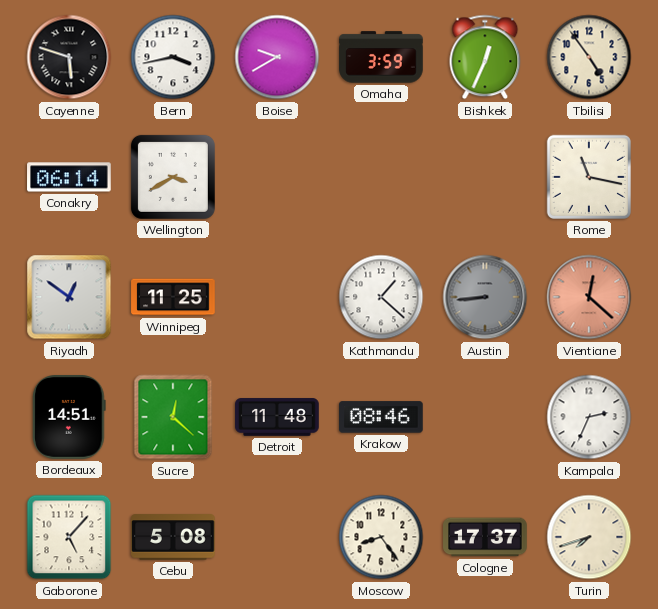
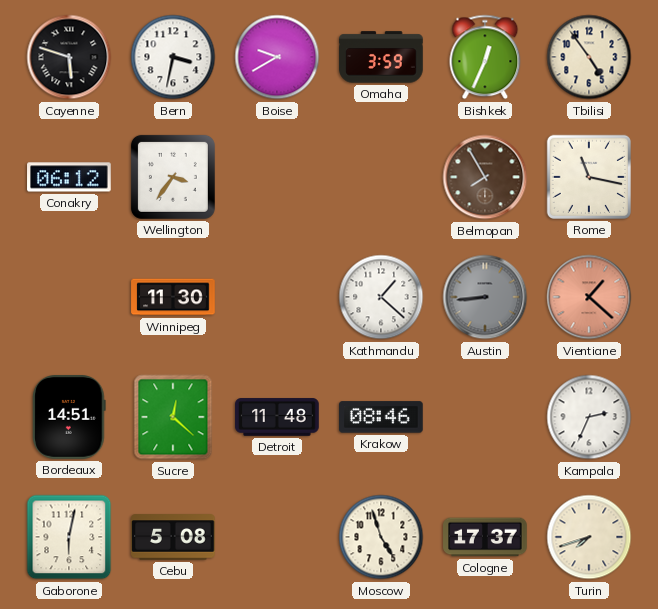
Bern: 3:43 -> 3:32 (173, 57)
Conakry: 06:14 -> 06:12 (69, 177)
Wellington: 3:40 -> 3:36 (173, 177)
Belmopan: none -> 7:55 (485, 177)
Riyadh: 12:51 -> none (69, 297)
Winnipeg: 11:25 -> 11:30 (173, 297)
Vientiane: 12:22 -> 1:22 (589, 297)
Gaborone: 5:07 -> 6:02 (69, 537)
Moscow: 8:24 -> 4:57 (381, 537)
